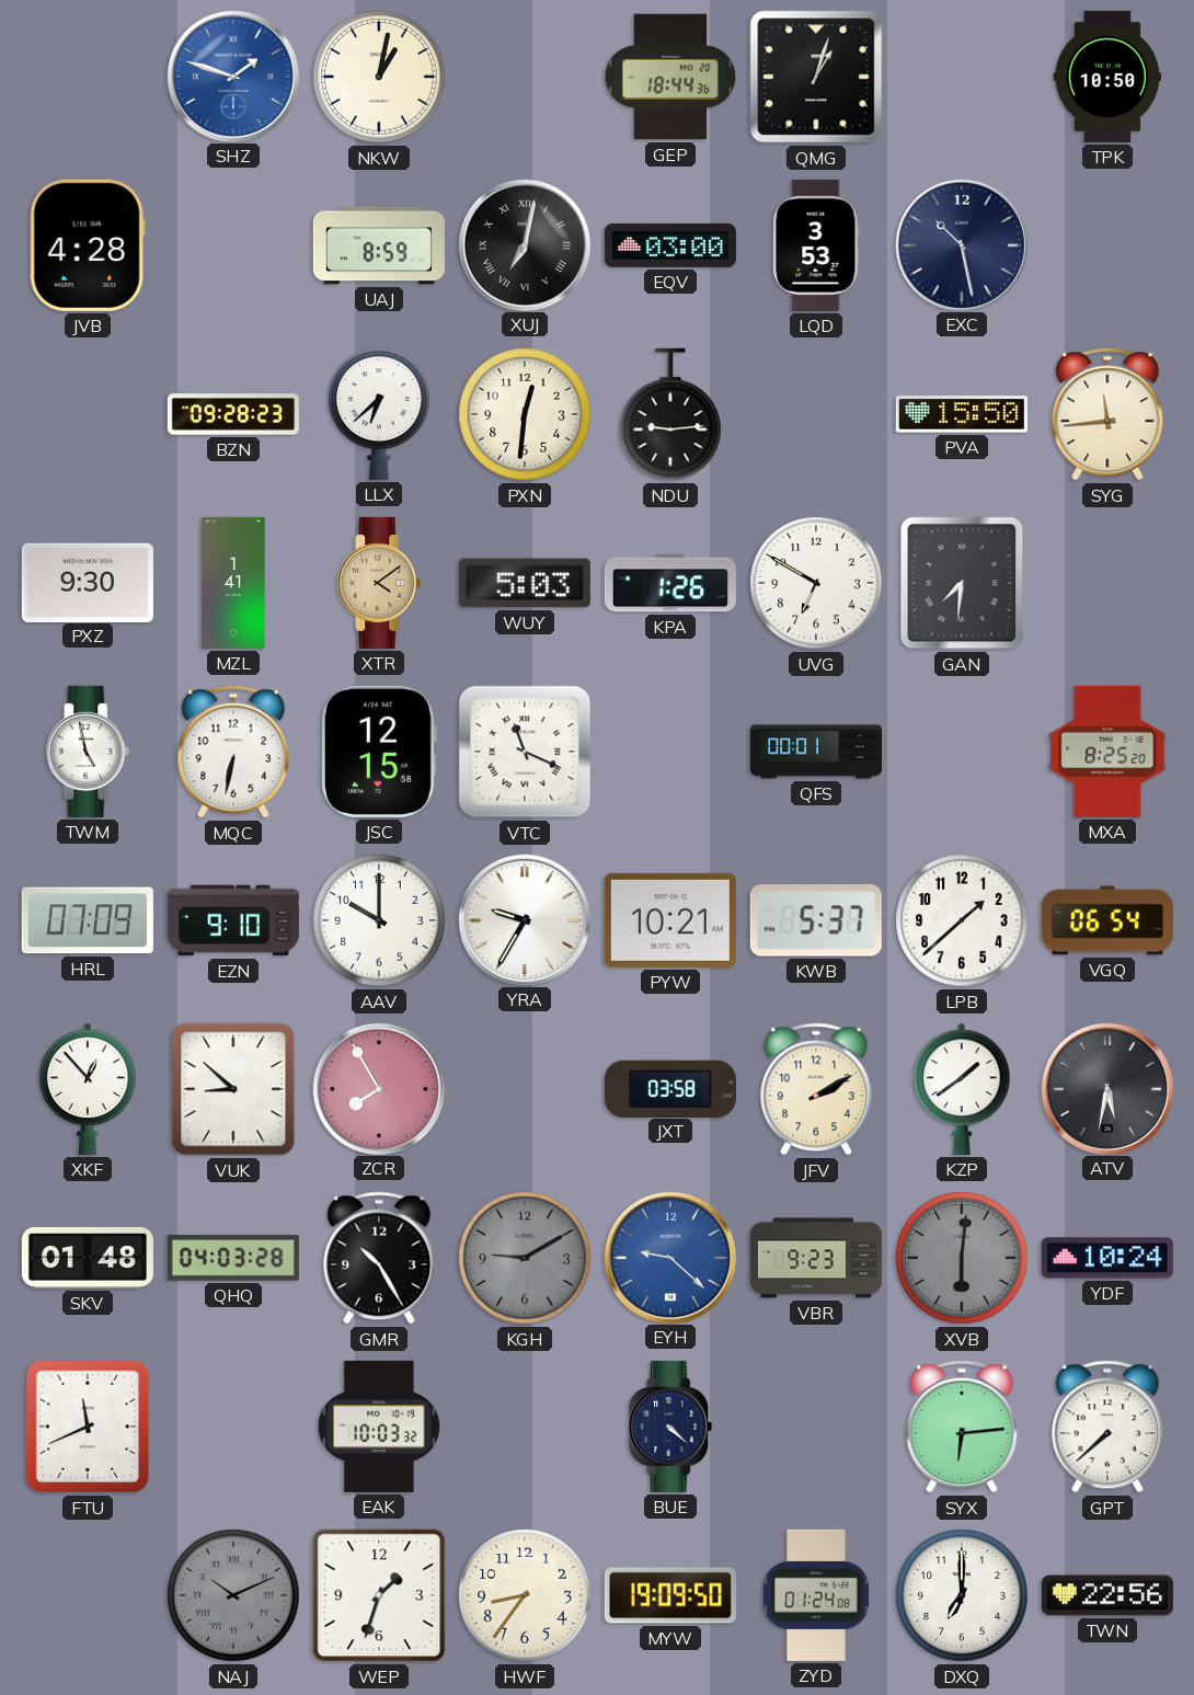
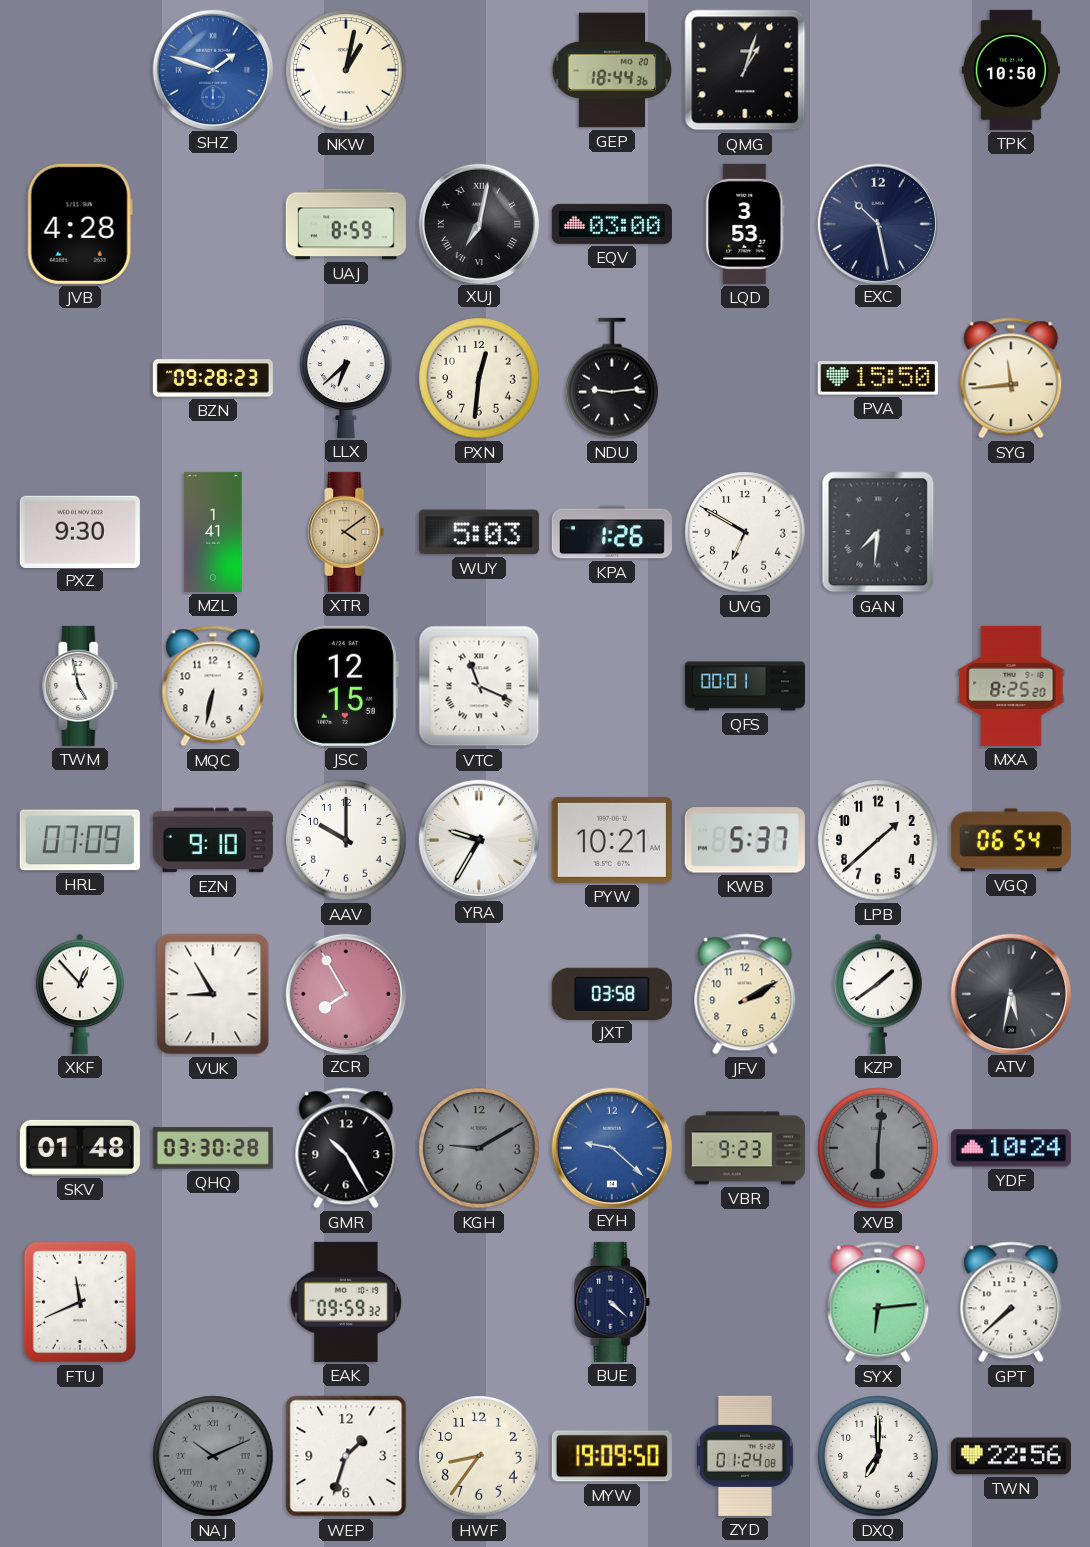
VUK: 8:52 -> 8:55 (213, 994)
QHQ: 04:03 -> 03:30 (213, 1148)
EAK: 10:03 -> 09:59 (346, 1302)
